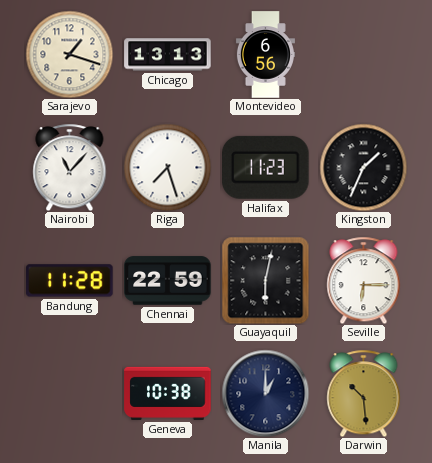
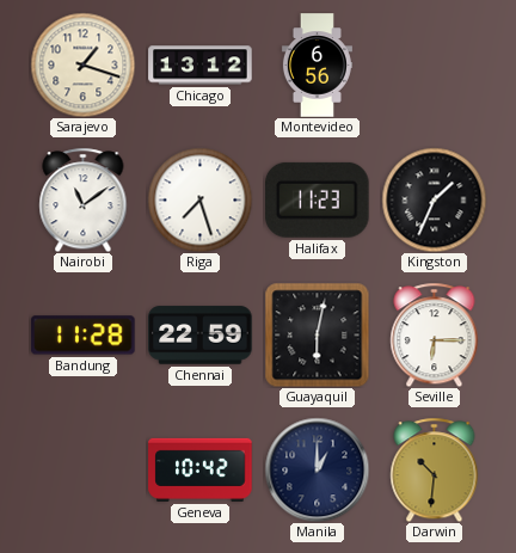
Chicago: 13:13 -> 13:12 (201, 66)
Nairobi: 11:07 -> 11:09 (84, 199)
Geneva: 10:38 -> 10:42 (201, 469)
Darwin: 10:29 -> 10:31 (435, 469)
